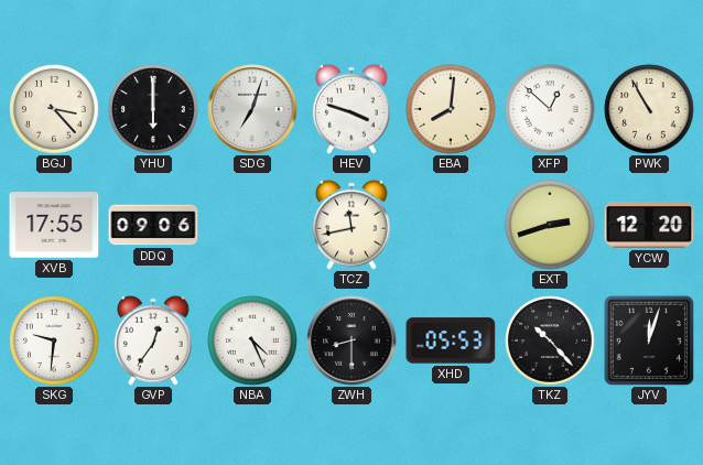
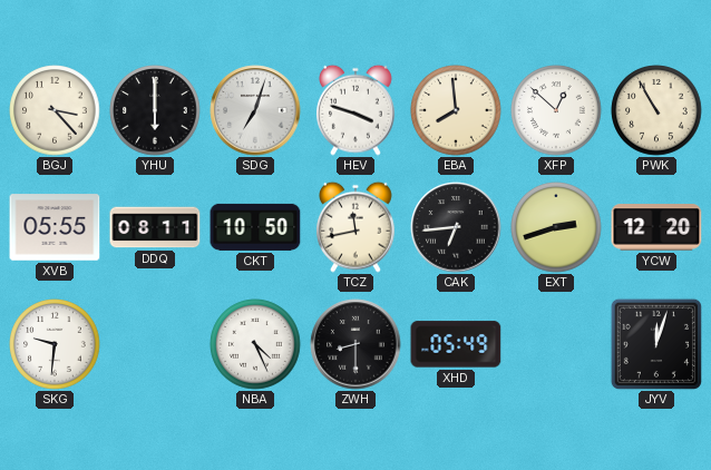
EBA: 8:01 -> 7:59 (456, 110)
XVB: 17:55 -> 05:55 (55, 227)
DDQ: 09:06 -> 08:11 (155, 227)
CKT: none -> 10:50 (255, 227)
CAK: none -> 6:44 (456, 227)
GVP: 12:36 -> none (154, 340)
XHD: 05:53 -> 05:49 (456, 344)
TKZ: 10:23 -> none (550, 340)
